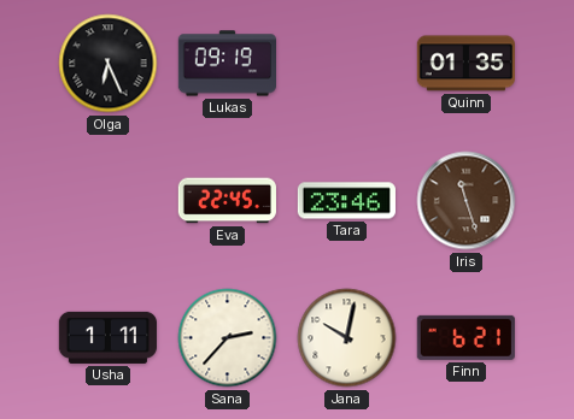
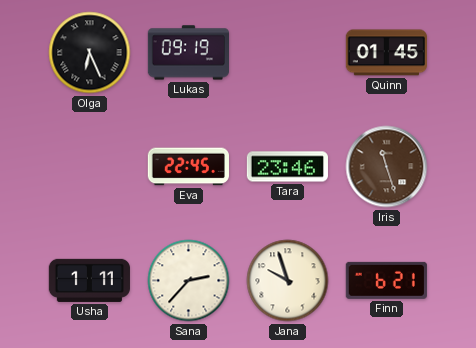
Quinn: 01:35 -> 01:45 (386, 53)
Jana: 10:02 -> 9:57 (288, 281)
